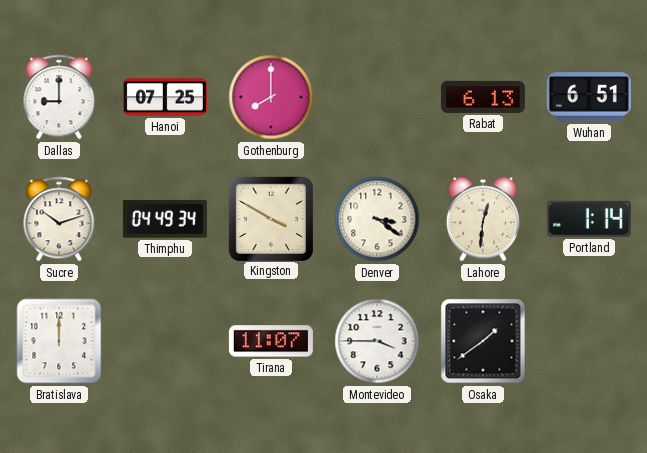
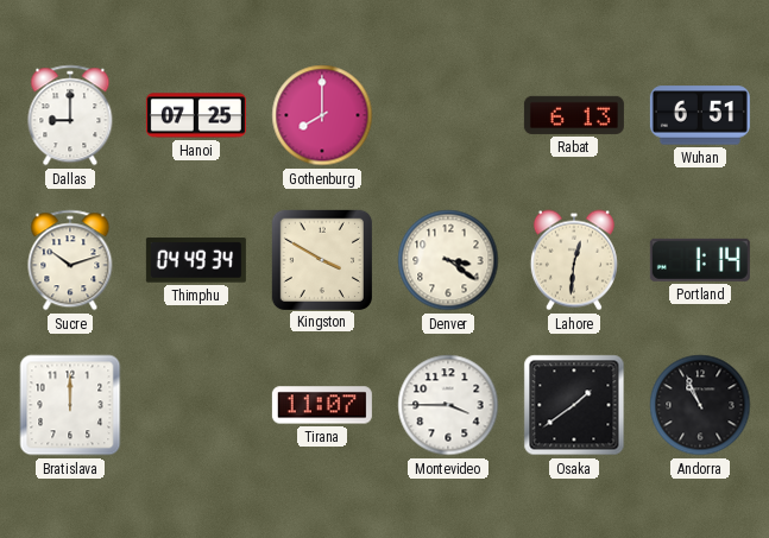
Andorra: none -> 10:56 (700, 405)
